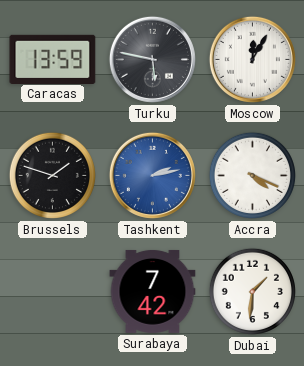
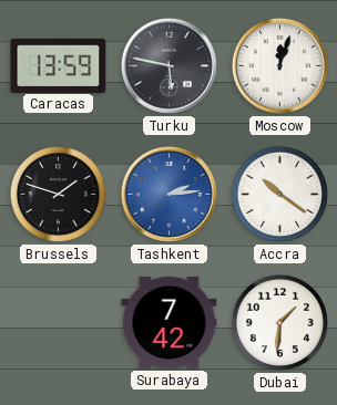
Moscow: 12:05 -> 12:03 (279, 65)
Tashkent: 2:13 -> 2:14 (168, 194)
Accra: 4:19 -> 10:21 (279, 194)
